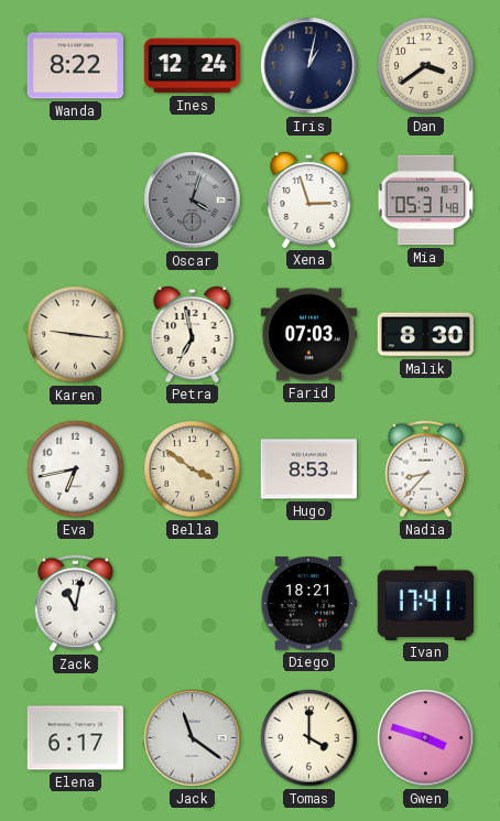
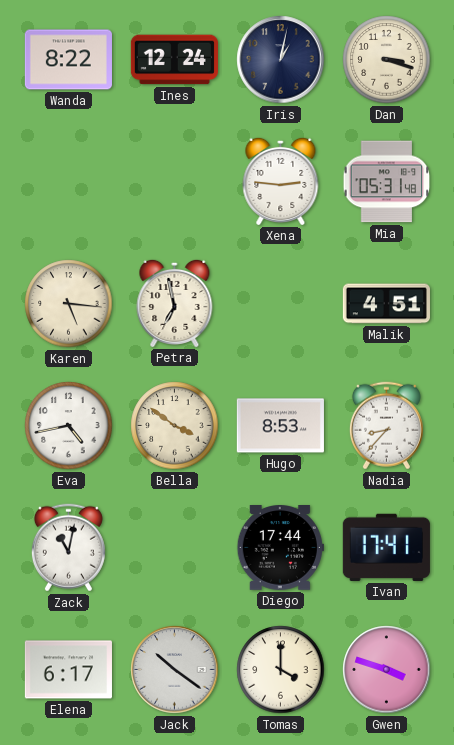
Dan: 3:39 -> 3:18 (387, 60)
Oscar: 4:03 -> none (193, 201)
Xena: 2:57 -> 2:46 (281, 181)
Karen: 9:16 -> 5:16 (69, 304)
Farid: 07:03 -> none (308, 335)
Malik: 8:30 -> 4:51 (386, 304)
Eva: 6:43 -> 4:43 (69, 426)
Diego: 18:21 -> 17:44 (280, 548)
Jack: 11:21 -> 10:21 (175, 670)
